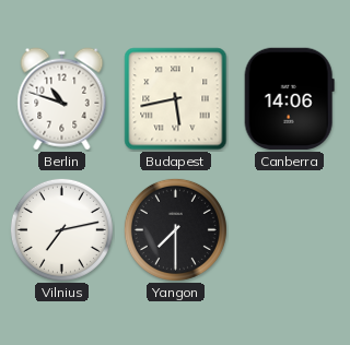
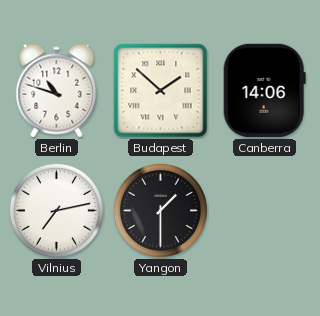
Budapest: 5:43 -> 1:52 (161, 91)
Yangon: 7:30 -> 1:30 (160, 210)
